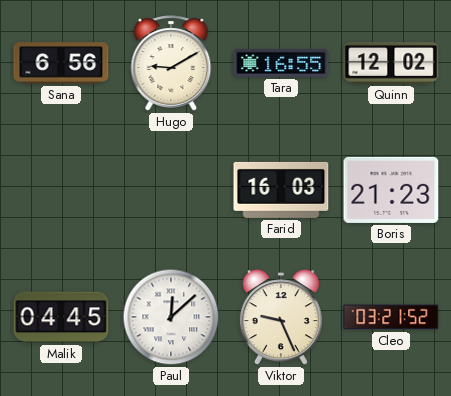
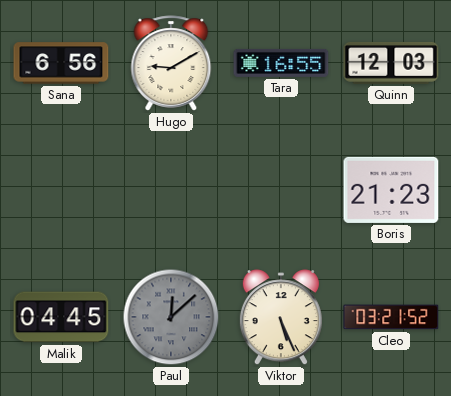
Quinn: 12:02 -> 12:03 (391, 63)
Farid: 16:03 -> none (281, 190)
Paul dial: white -> grey (171, 317)
Viktor: 9:26 -> 5:26 (281, 318)
